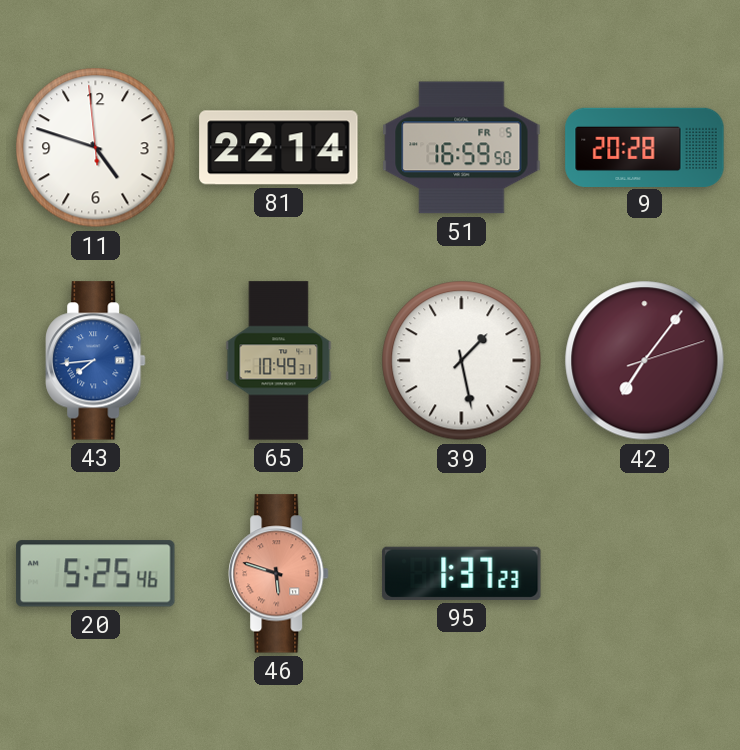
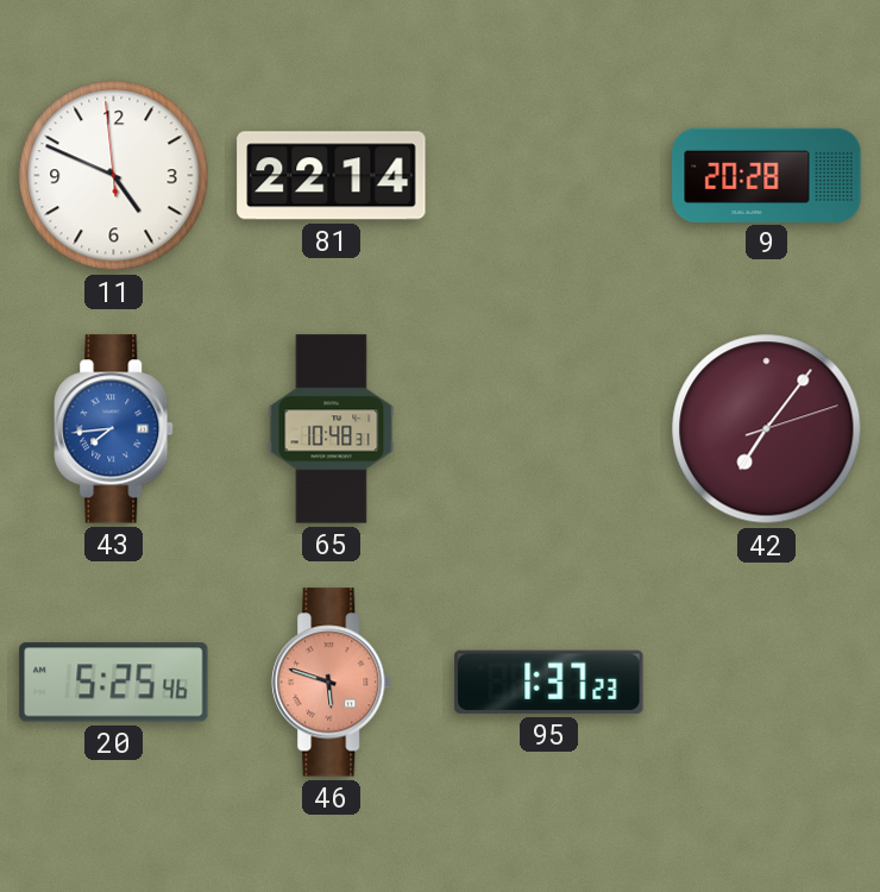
11: 4:47 -> 4:48 (114, 176)
51: 16:59 -> none (462, 148)
65: 10:49 -> 10:48 (332, 429)
39: 1:28 -> none (462, 361)
